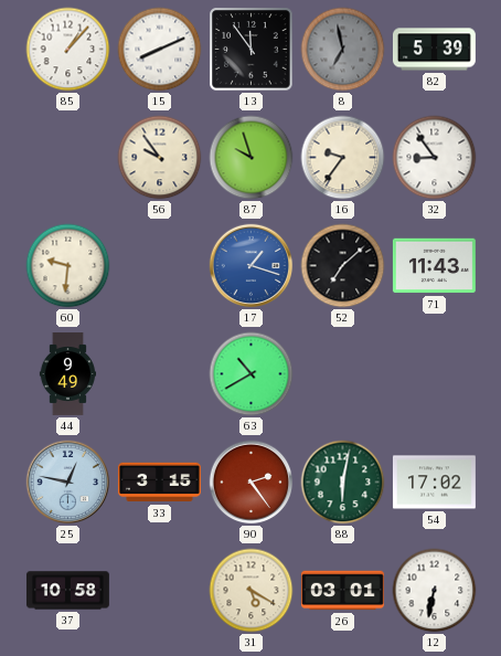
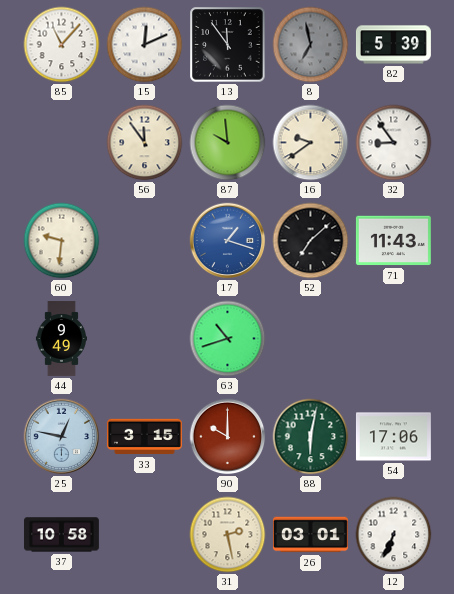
85: 1:07 -> 11:07 (62, 45)
15: 8:11 -> 12:11 (145, 45)
56: 9:54 -> 11:54 (145, 143)
87: 9:57 -> 9:59 (228, 143)
16: 9:36 -> 9:39 (311, 143)
63: 10:40 -> 10:42 (228, 339)
90: 2:24 -> 10:00 (228, 437)
54: 17:02 -> 17:06 (393, 437)
31: 5:20 -> 2:28 (228, 535)
12: 6:32 -> 6:34 (394, 535)
